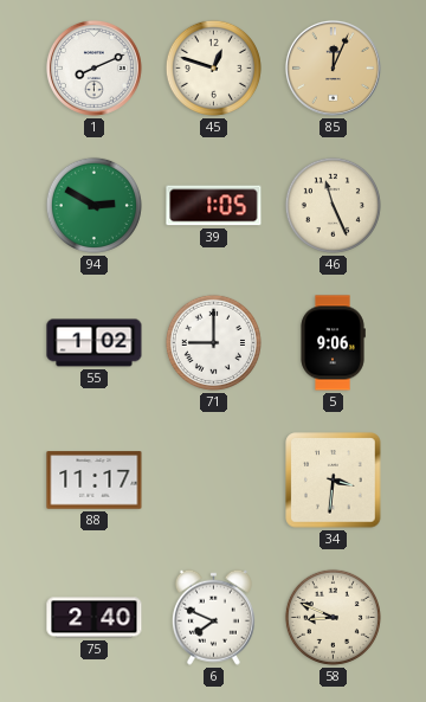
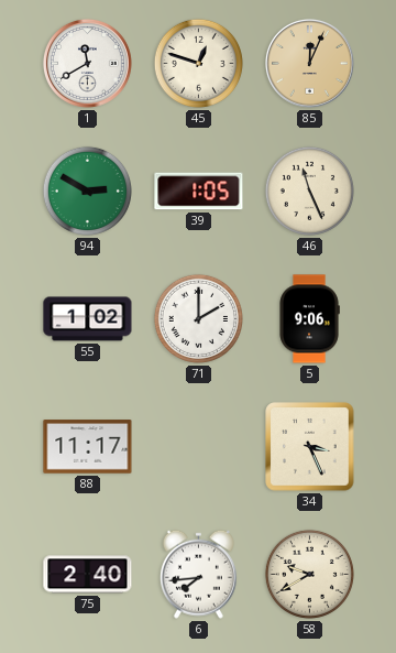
1: 8:11 -> 11:40 (87, 63)
71: 9:00 -> 2:00 (198, 318)
34: 3:31 -> 3:26 (310, 447)
6: 7:49 -> 7:44 (198, 574)
58: 8:49 -> 9:40 (309, 574)
